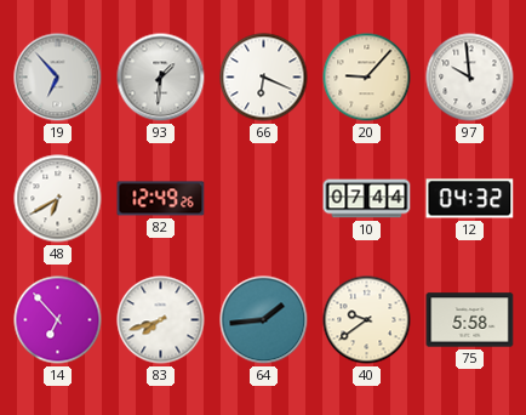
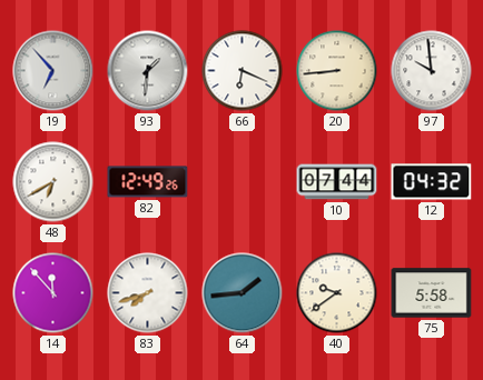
20: 9:07 -> 8:44 (337, 71)
14: 6:53 -> 11:53 (53, 293)
